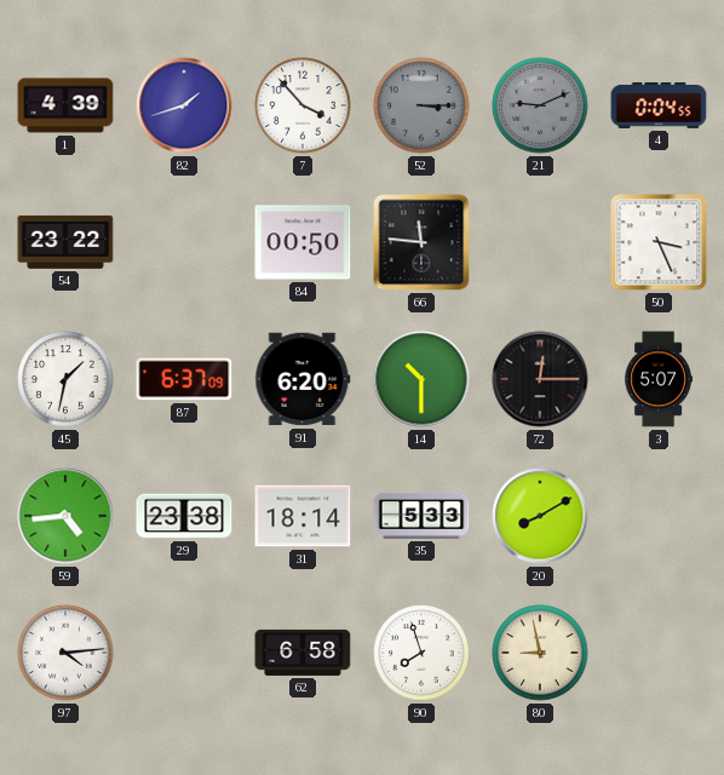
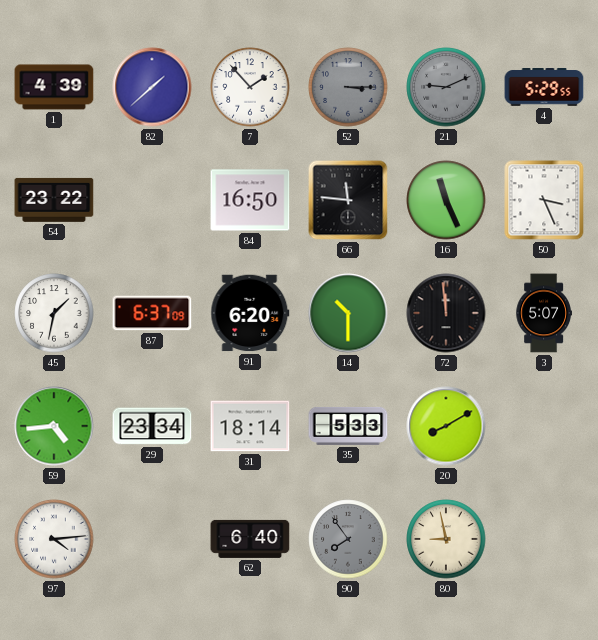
82: 1:42 -> 1:38 (152, 87)
7: 3:53 -> 1:53 (250, 87)
4: 0:04 -> 5:29 (544, 87)
84: 00:50 -> 16:50 (250, 200)
16: none -> 11:26 (446, 200)
72: 12:15 -> 11:59 (446, 313)
29: 23:38 -> 23:34 (152, 426)
62: 6:58 -> 6:40 (250, 539)
90: 7:57 -> 7:54 (348, 539)
90 dial: white -> grey (348, 539)
